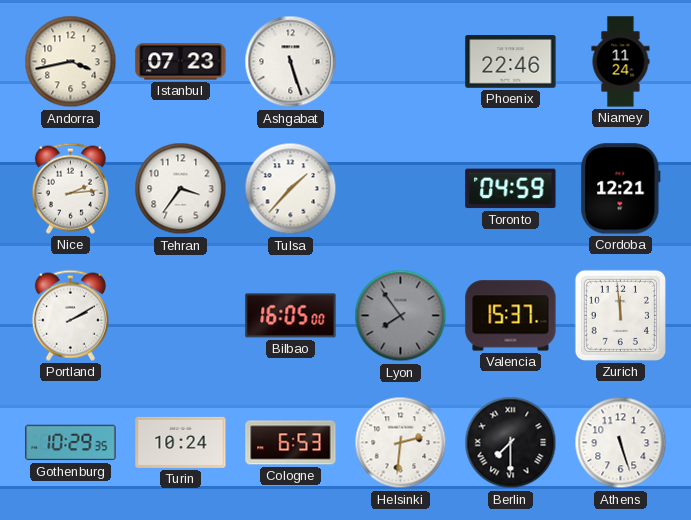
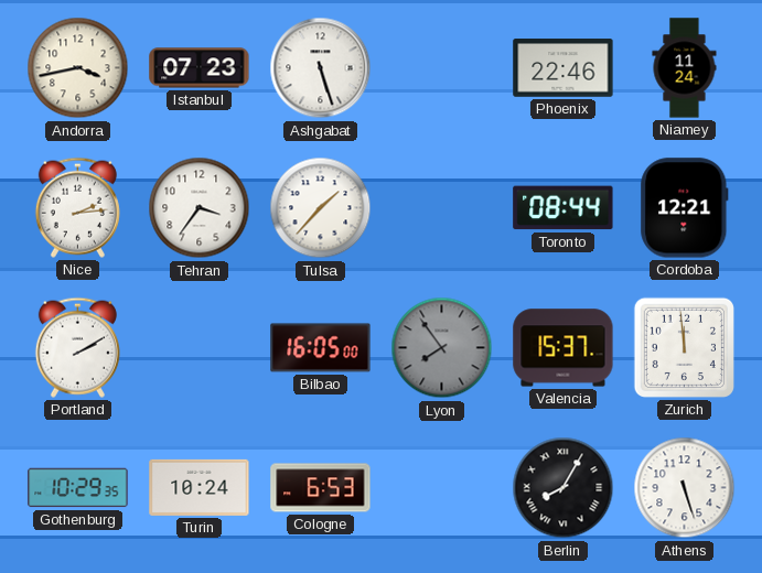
Toronto: 04:59 -> 08:44 (564, 208)
Helsinki: 2:31 -> none (401, 443)
Berlin: 7:30 -> 8:05 (564, 488)
